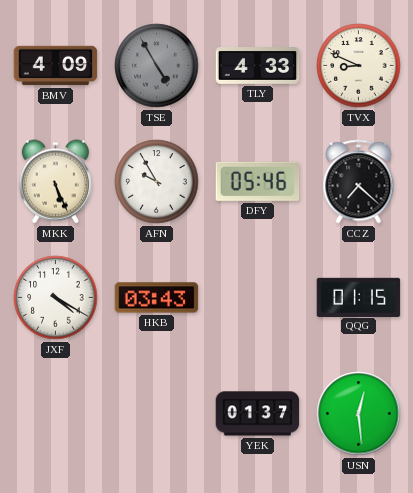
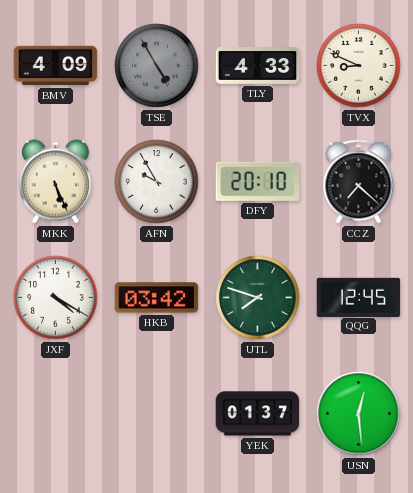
DFY: 05:46 -> 20:10 (258, 181)
HKB: 03:43 -> 03:42 (157, 298)
UTL: none -> 7:48 (258, 298)
QQG: 01:15 -> 12:45 (359, 297)
